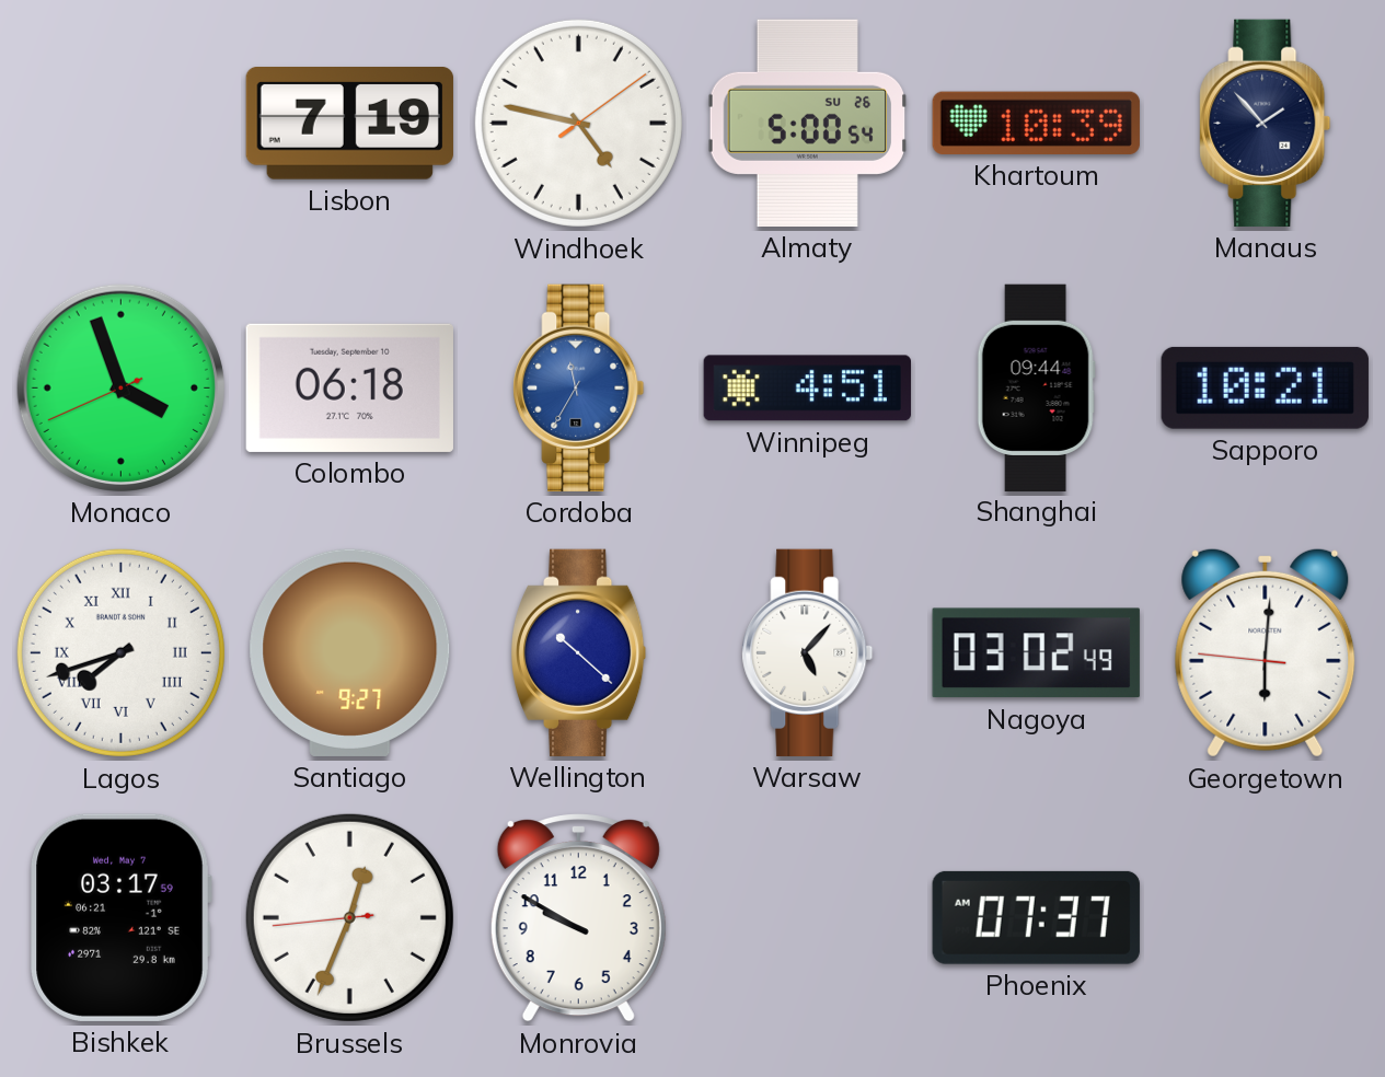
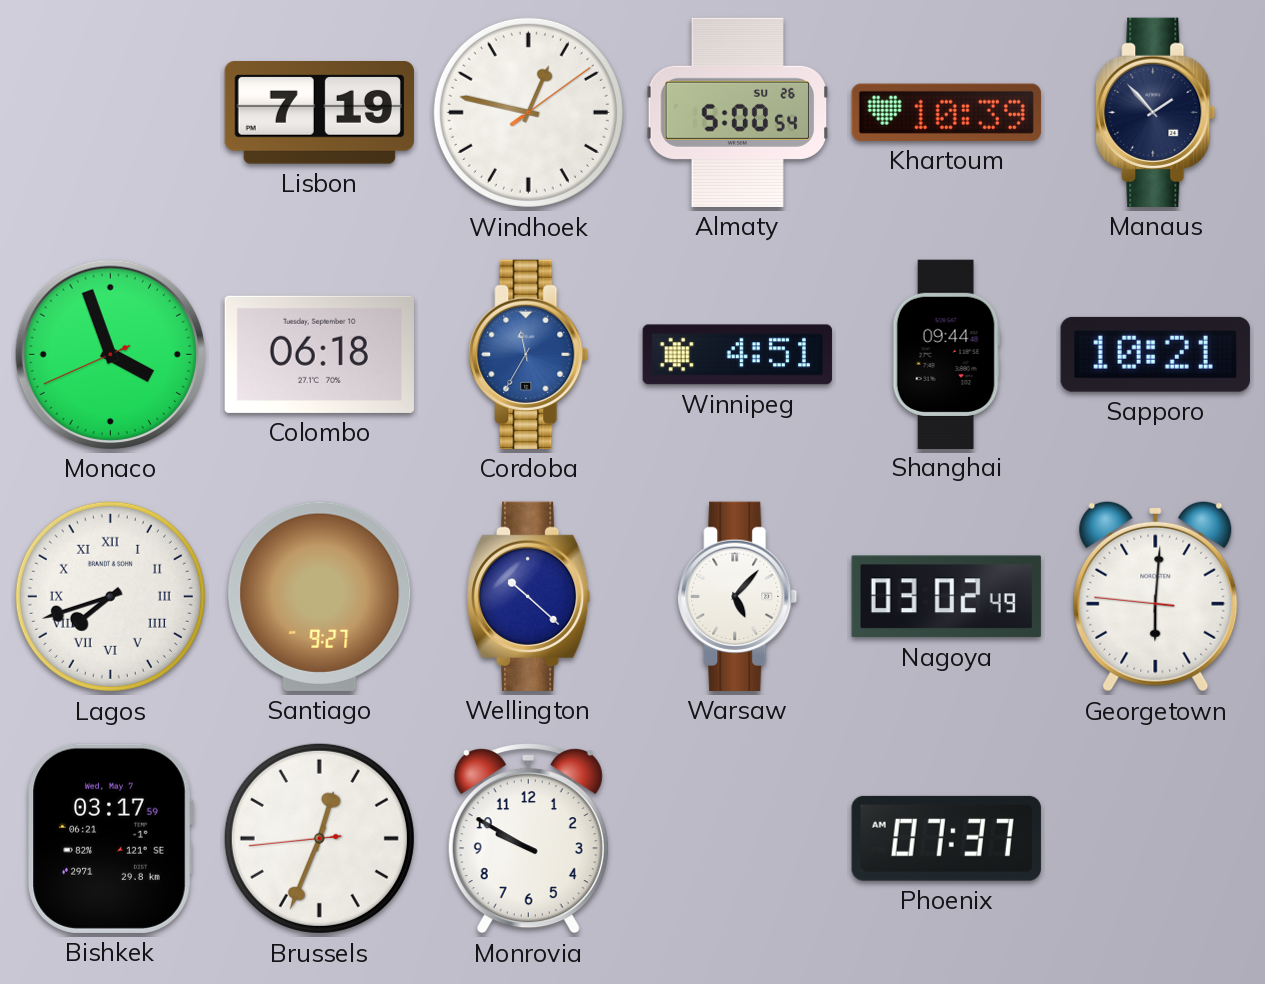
Windhoek: 4:47 -> 12:47 (528, 112)
